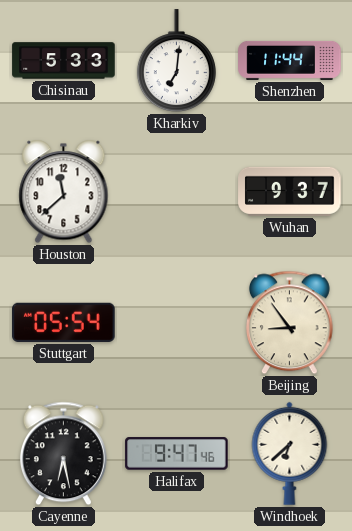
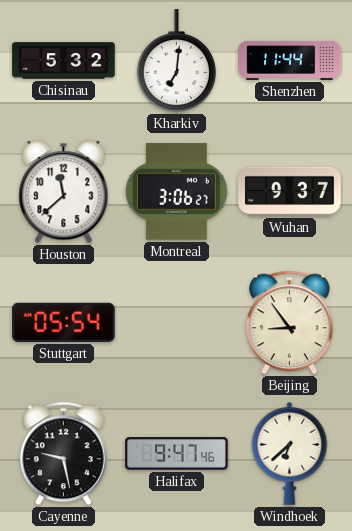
Chisinau: 5:33 -> 5:32 (64, 61)
Montreal: none -> 3:06 (177, 192)
Cayenne: 6:28 -> 9:28 (63, 454)
